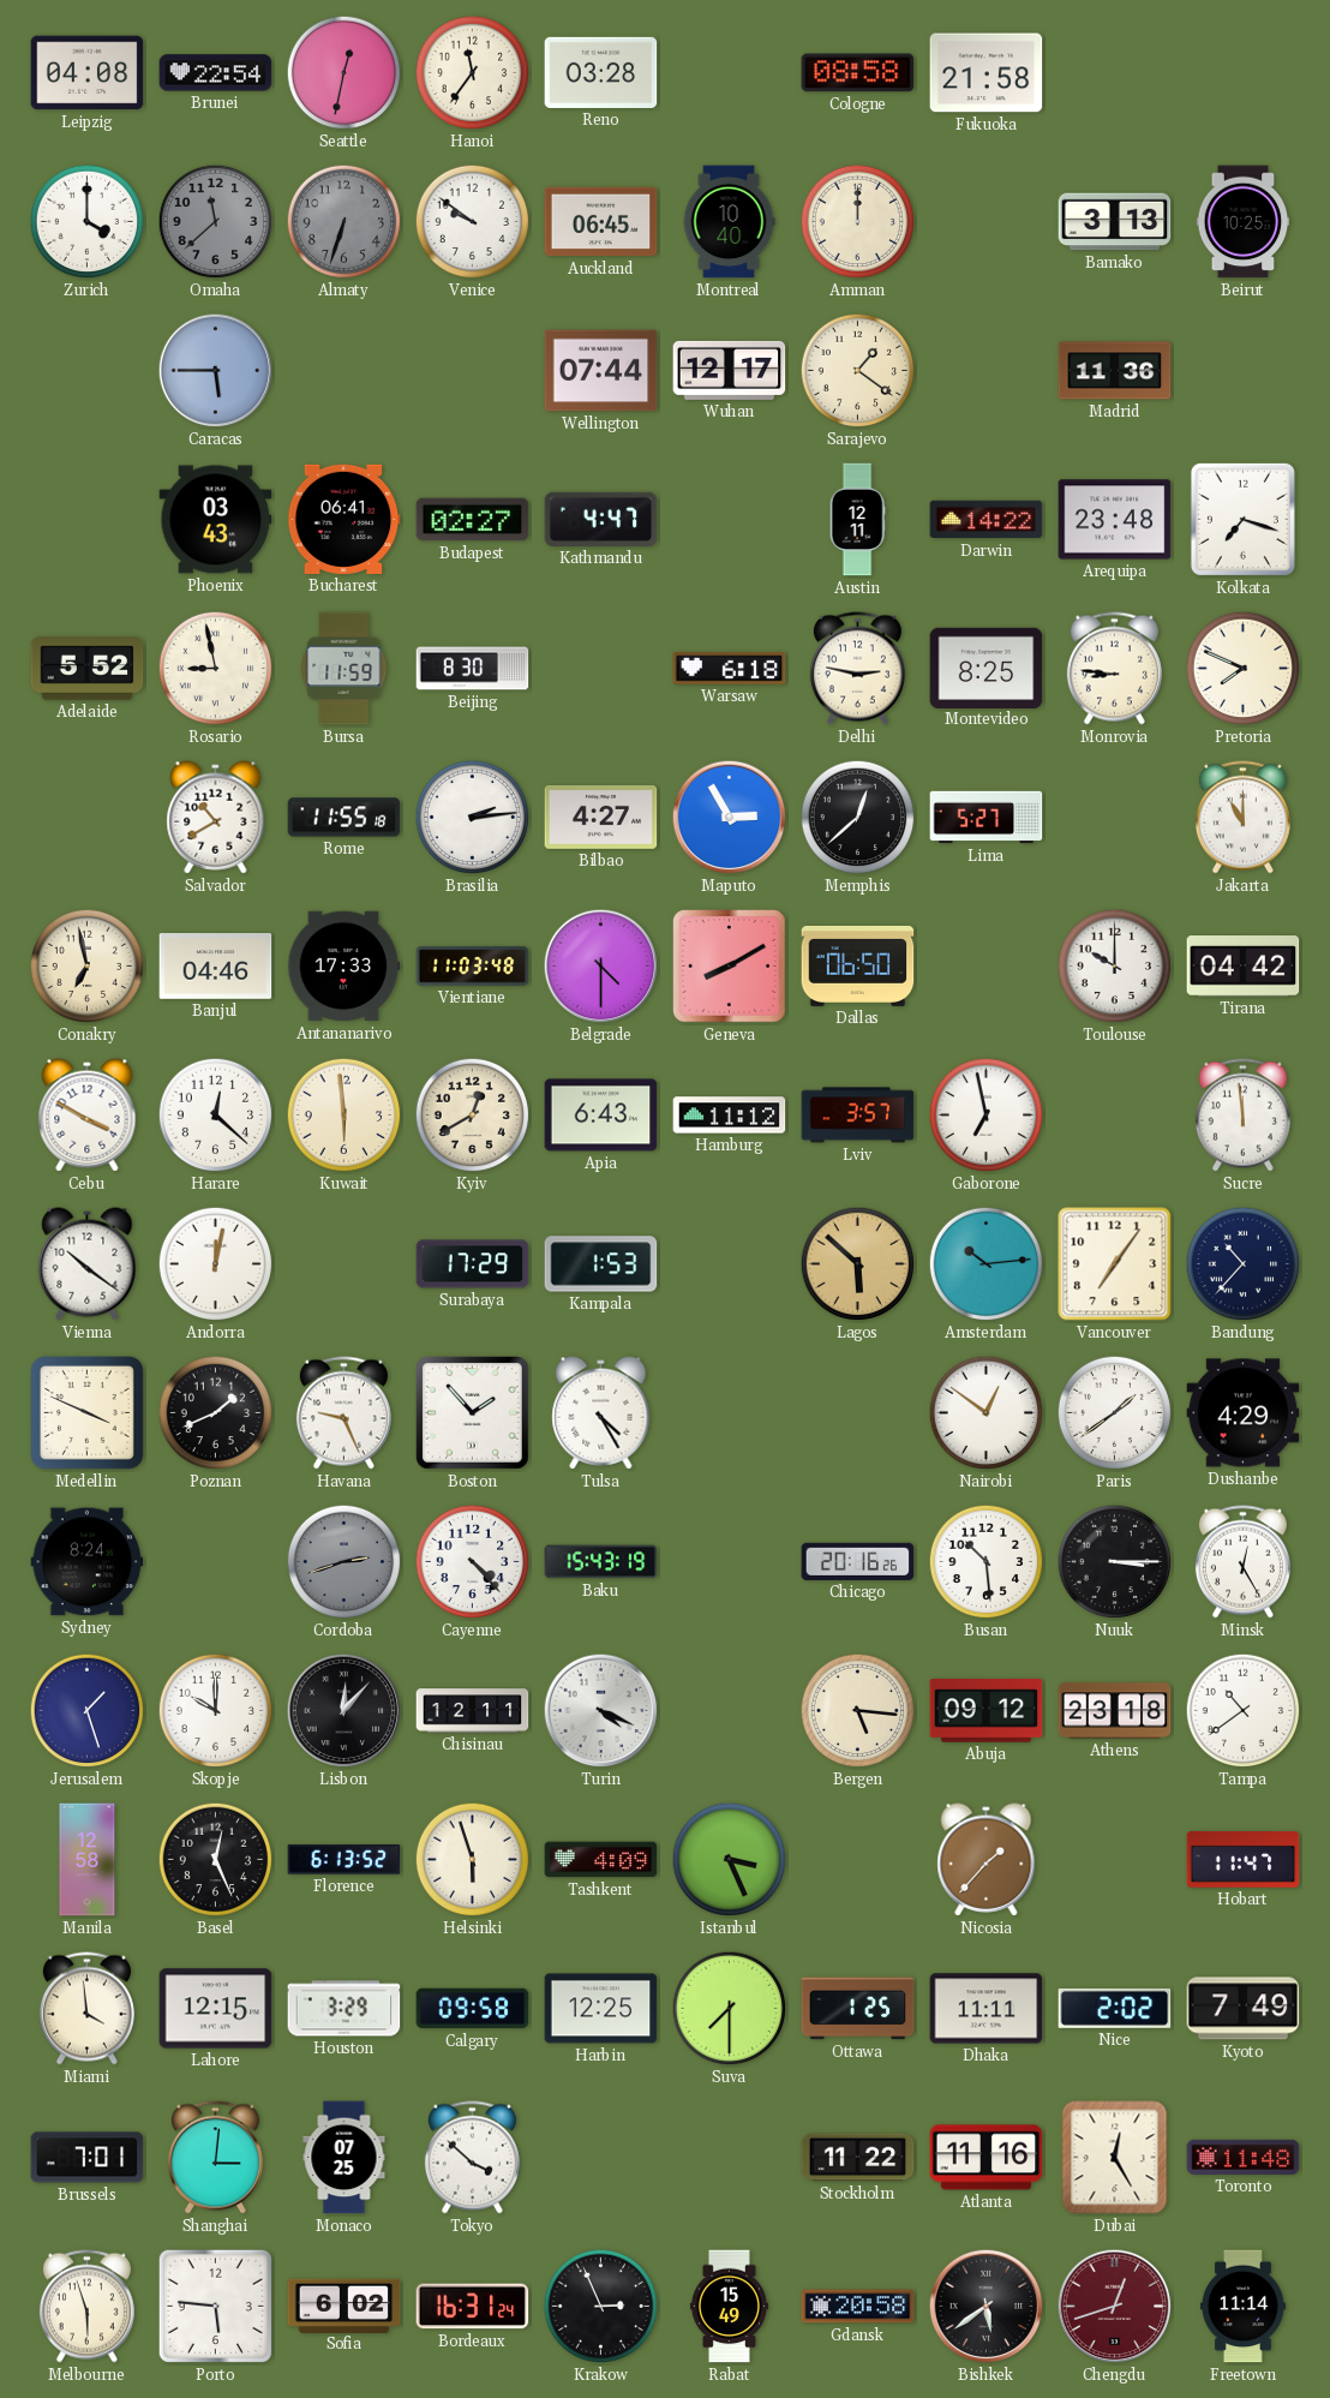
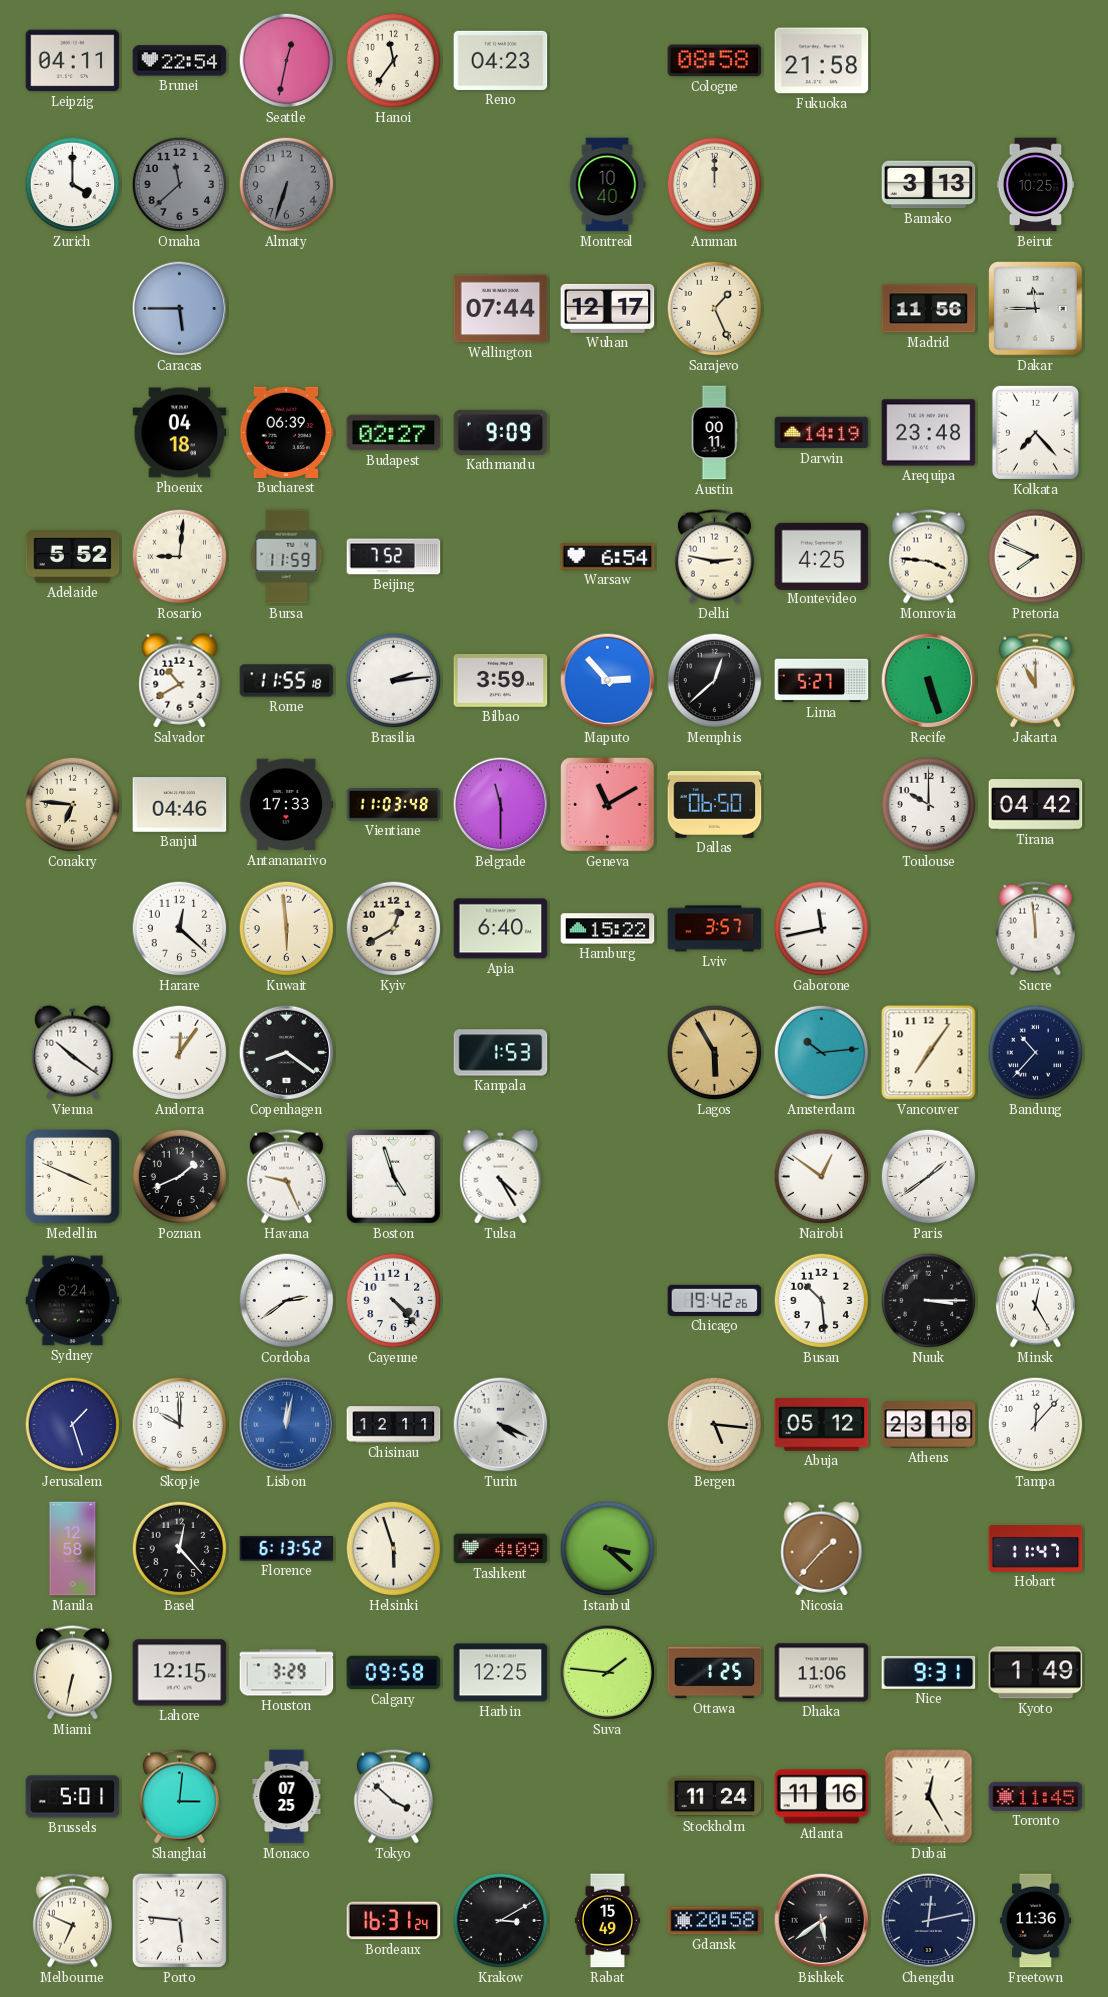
Leipzig: 04:08 -> 04:11 (73, 61)
Reno: 03:28 -> 04:23 (501, 60)
Venice: 9:51 -> none (473, 222)
Auckland: 06:45 -> none (601, 222)
Sarajevo: 1:21 -> 1:26 (715, 309)
Madrid: 11:36 -> 11:56 (929, 309)
Dakar: none -> 11:45 (1036, 309)
Phoenix: 03:43 -> 04:18 (180, 433)
Bucharest: 06:41 -> 06:39 (287, 432)
Kathmandu: 4:47 -> 9:09 (501, 432)
Austin: 12:11 -> 00:11 (714, 433)
Darwin: 14:22 -> 14:19 (822, 433)
Kolkata: 7:18 -> 7:23 (1035, 432)
Rosario: 8:58 -> 9:01 (180, 557)
Beijing: 8:30 -> 7:52 (394, 557)
Warsaw: 6:18 -> 6:54 (608, 557)
Montevideo: 8:25 -> 4:25 (822, 556)
Monrovia: 8:46 -> 3:46 (928, 557)
Bilbao: 4:27 -> 3:59 (501, 680)
Maputo: 2:55 -> 2:53 (608, 681)
Recife: none -> 5:27 (929, 681)
Conakry: 6:58 -> 6:46 (73, 805)
Belgrade: 4:30 -> 11:30 (501, 805)
Geneva: 8:10 -> 11:10 (608, 805)
Cebu: 3:50 -> none (88, 1116)
Apia: 6:43 -> 6:40 (501, 929)
Hamburg: 11:12 -> 15:22 (608, 929)
Gaborone: 6:58 -> 11:43 (822, 929)
Andorra: 12:02 -> 12:06 (180, 1053)
Copenhagen: none -> 8:21 (287, 1053)
Surabaya: 17:29 -> none (473, 1264)
Lagos: 5:52 -> 5:55 (715, 1053)
Boston: 1:53 -> 4:57 (394, 1177)
Dushanbe: 4:29 -> none (1244, 1413)
Cordoba: 2:42 -> 2:39 (287, 1301)
Cordoba dial: grey -> white (287, 1301)
Baku: 15:43 -> none (601, 1562)
Chicago: 20:16 -> 19:42 (715, 1300)
Lisbon: 12:07 -> 12:02 (287, 1425)
Lisbon dial: black -> blue (287, 1425)
Abuja: 09:12 -> 05:12 (822, 1425)
Tampa: 10:39 -> 12:07 (1036, 1425)
Basel: 12:26 -> 12:23 (180, 1549)
Istanbul: 3:26 -> 3:22 (608, 1549)
Miami: 3:59 -> 6:32 (72, 1673)
Suva: 7:30 -> 1:46 (608, 1673)
Dhaka: 11:11 -> 11:06 (822, 1673)
Nice: 2:02 -> 9:31 (929, 1672)
Kyoto: 7:49 -> 1:49 (1036, 1673)
Brussels: 7:01 -> 5:01 (73, 1797)
Stockholm: 11:22 -> 11:24 (715, 1797)
Toronto: 11:48 -> 11:45 (1036, 1796)
Melbourne: 5:57 -> 6:49 (72, 1921)
Sofia: 6:02 -> none (345, 2306)
Krakow: 2:56 -> 3:10 (501, 1921)
Chengdu: 12:42 -> 12:13 (929, 1921)
Chengdu dial: burgundy -> navy (929, 1921)
Freetown: 11:14 -> 11:36 (1035, 1921)
